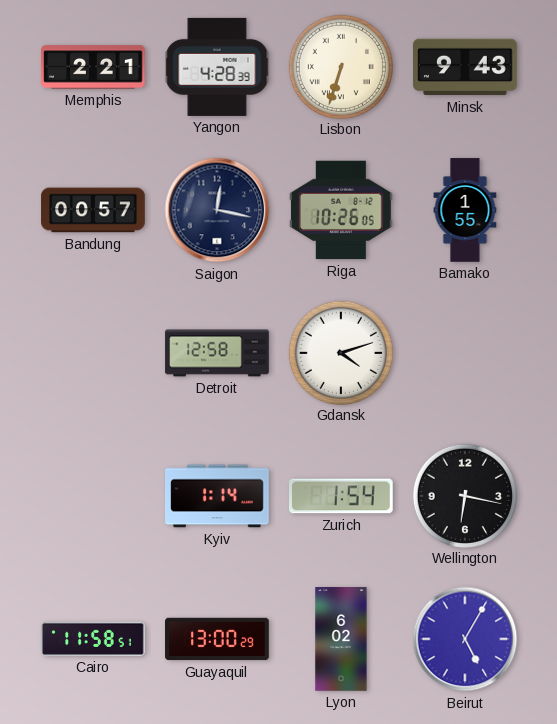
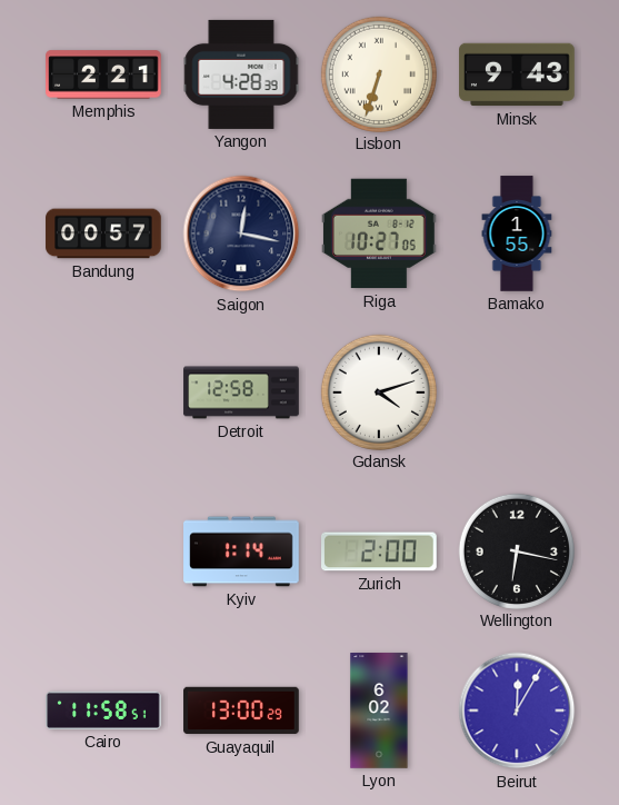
Riga: 10:26 -> 10:27 (380, 233)
Zurich: 1:54 -> 2:00 (380, 551)
Beirut: 5:05 -> 12:05 (517, 710)
